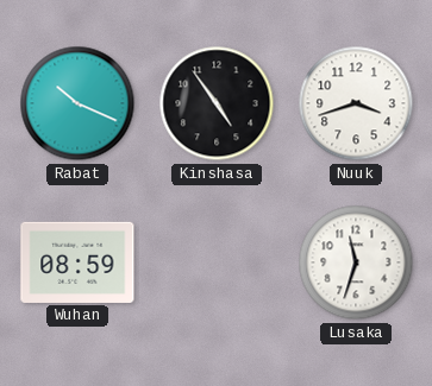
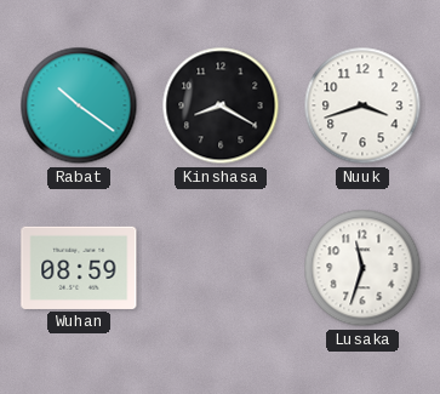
Rabat: 10:19 -> 10:21 (79, 105)
Kinshasa: 4:54 -> 8:20 (221, 105)
